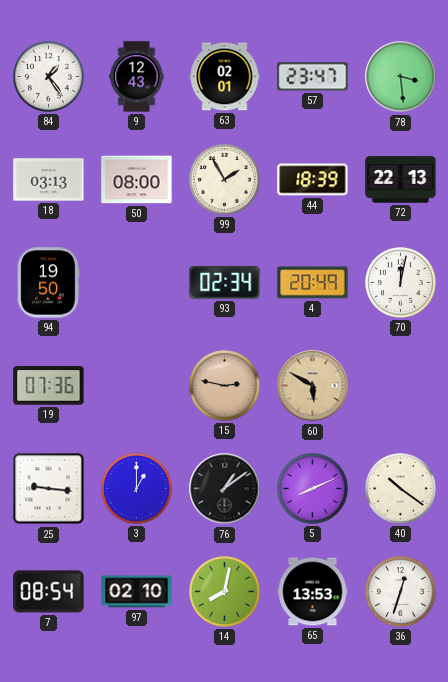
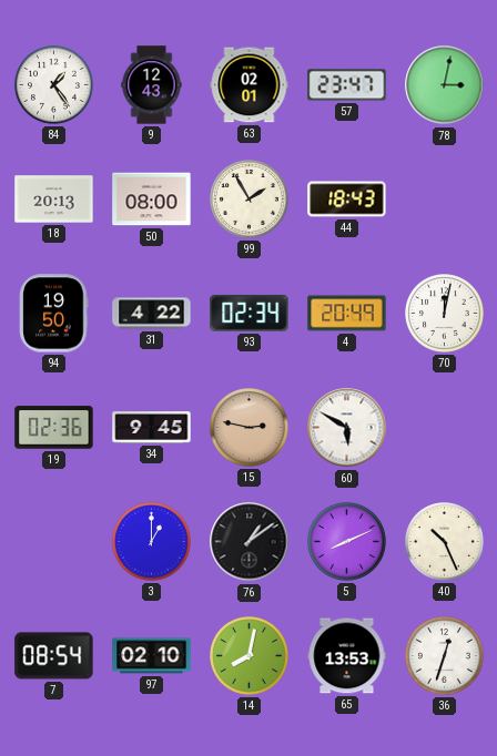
78: 3:29 -> 3:02 (445, 85)
18: 03:13 -> 20:13 (54, 200)
44: 18:39 -> 18:43 (347, 200)
72: 22:13 -> none (401, 180)
31: none -> 4:22 (152, 314)
19: 07:36 -> 02:36 (54, 428)
34: none -> 9:45 (152, 428)
60 dial: champagne -> white (347, 428)
25: 9:16 -> none (49, 489)
40: 10:21 -> 10:26 (445, 542)
